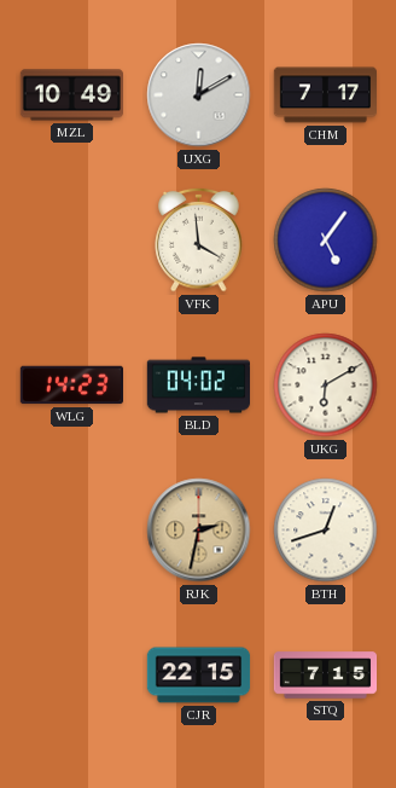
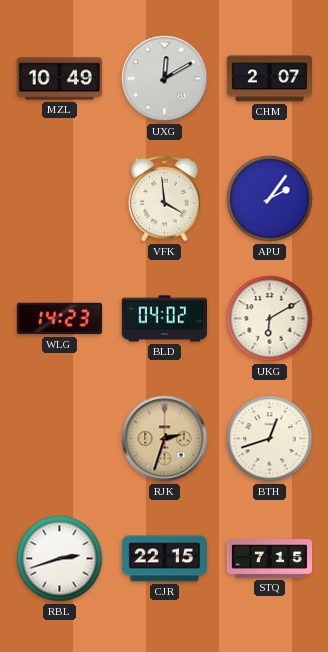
CHM: 7:17 -> 2:07 (269, 79)
APU: 5:06 -> 2:06 (270, 199)
RJK: 2:32 -> 2:33 (165, 439)
RBL: none -> 2:42 (60, 559)
